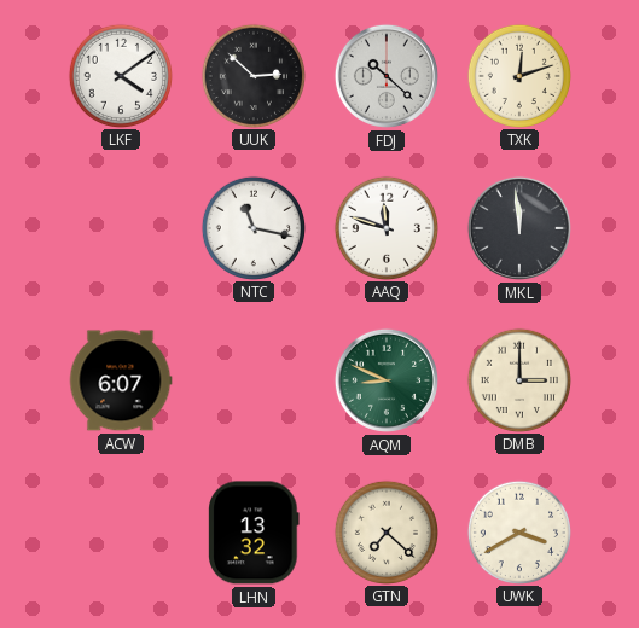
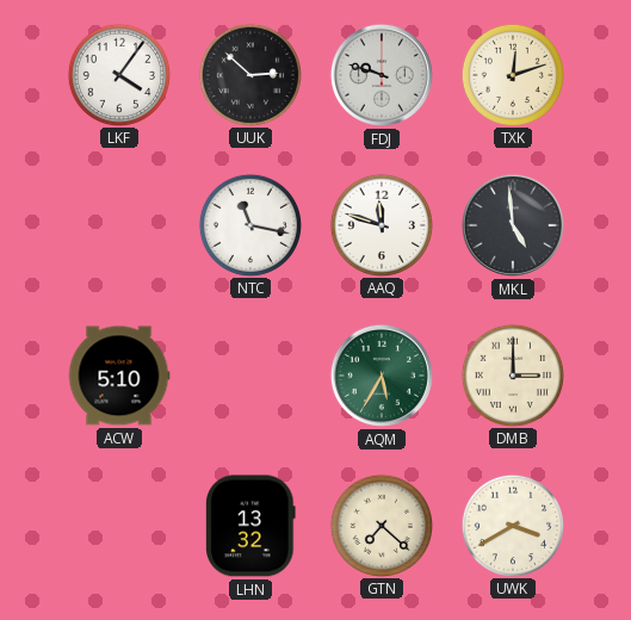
LKF: 4:09 -> 4:06 (118, 74)
FDJ: 10:22 -> 9:48 (382, 75)
MKL: 11:59 -> 4:59 (513, 225)
ACW: 6:07 -> 5:10 (119, 376)
AQM: 8:49 -> 5:35 (382, 376)
